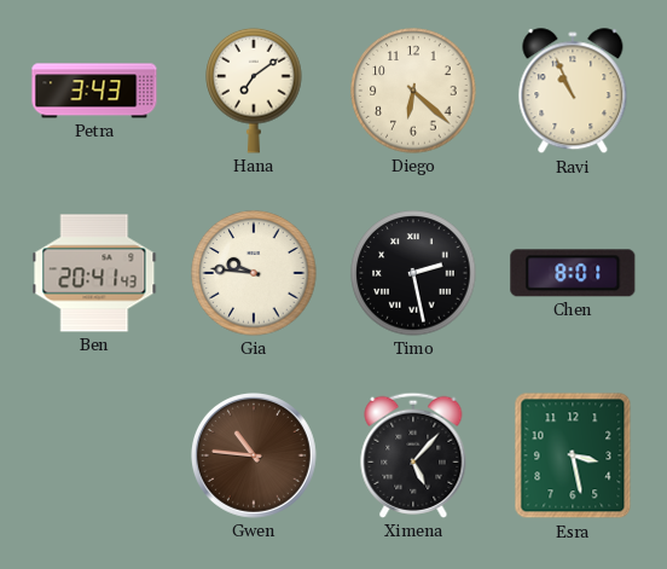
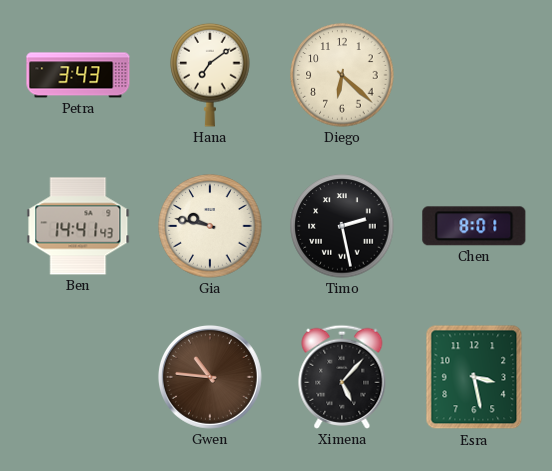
Ravi: 10:56 -> none (573, 92)
Ben: 20:41 -> 14:41 (78, 226)
Gia: 9:46 -> 9:47 (210, 226)
